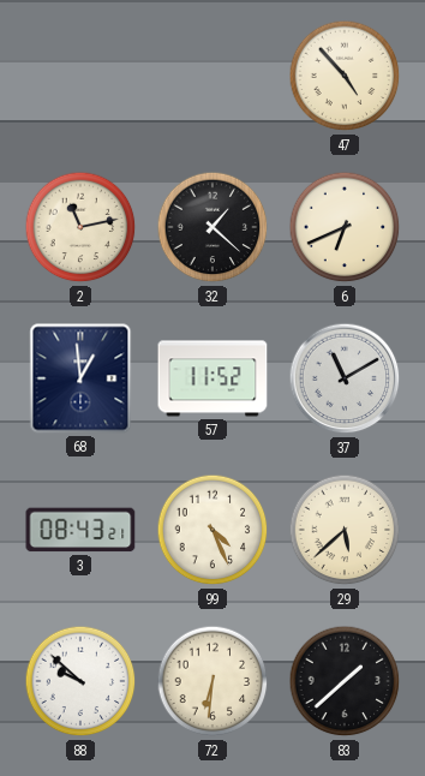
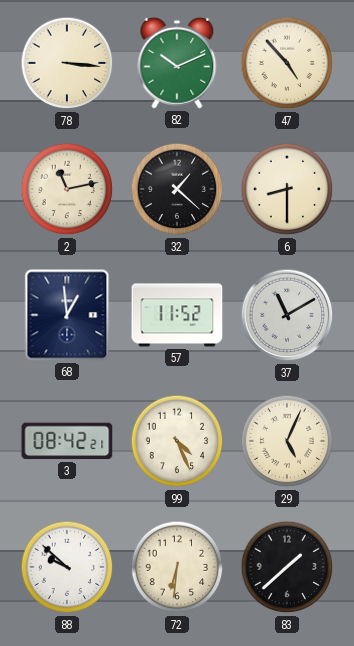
78: none -> 3:16 (67, 63)
82: none -> 10:11 (177, 63)
6: 6:41 -> 8:30 (287, 189)
3: 08:43 -> 08:42 (67, 441)
29: 5:38 -> 5:04 (287, 441)
